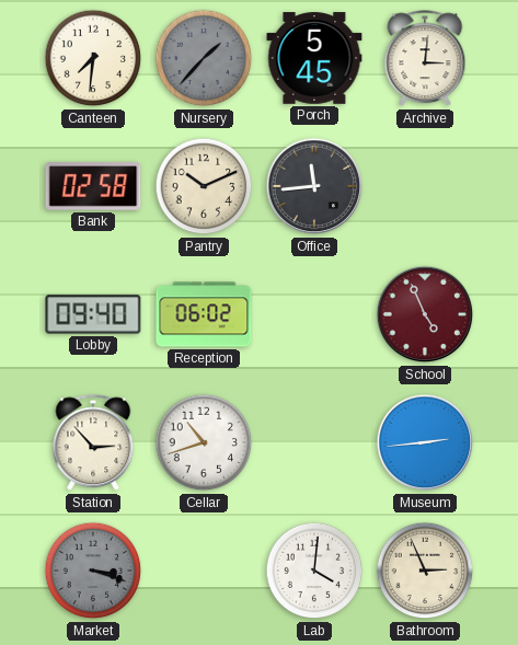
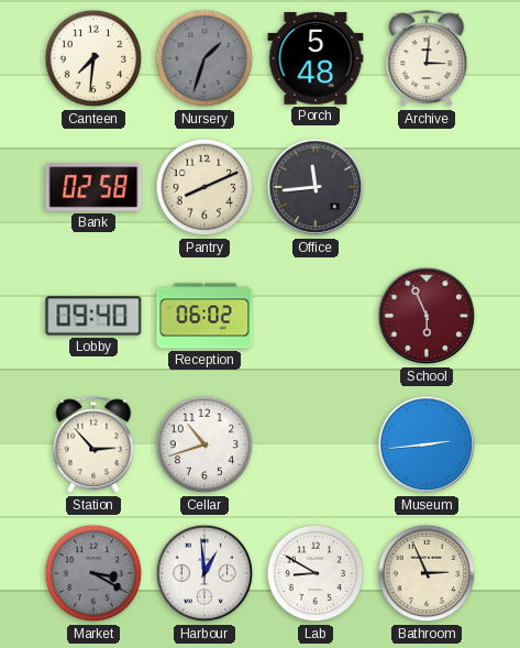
Nursery: 1:37 -> 1:33 (204, 58)
Porch: 5:45 -> 5:48 (316, 58)
Pantry: 10:11 -> 8:11 (204, 187)
School: 4:56 -> 5:56 (427, 316)
Market: 3:18 -> 3:20 (93, 573)
Harbour: none -> 12:59 (204, 573)
Lab: 4:01 -> 8:50 (316, 573)
